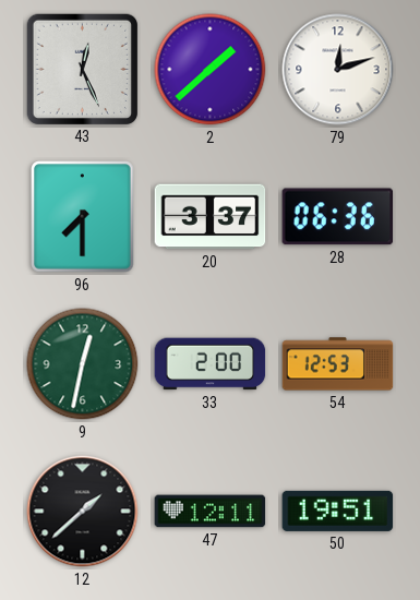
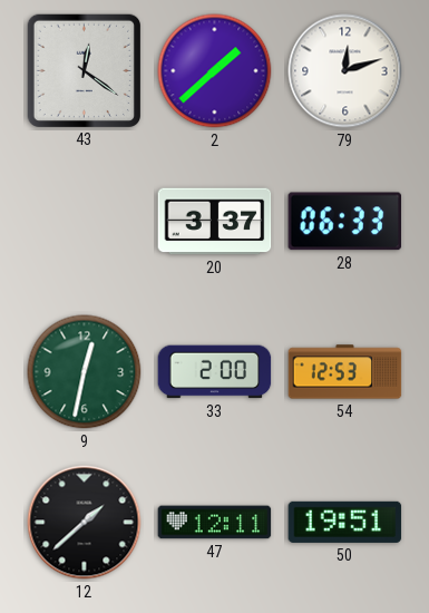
43: 12:26 -> 12:21 (84, 70)
96: 7:30 -> none (83, 217)
28: 06:36 -> 06:33 (345, 222)
